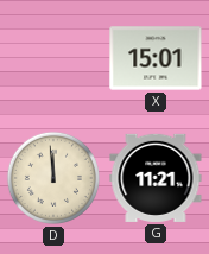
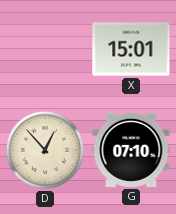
D: 11:59 -> 12:53 (45, 150)
G: 11:21 -> 07:10 (131, 150)
